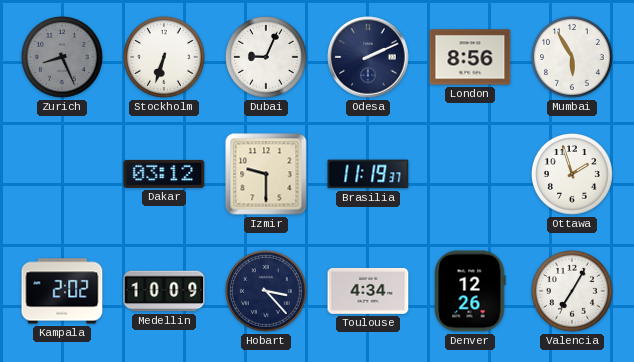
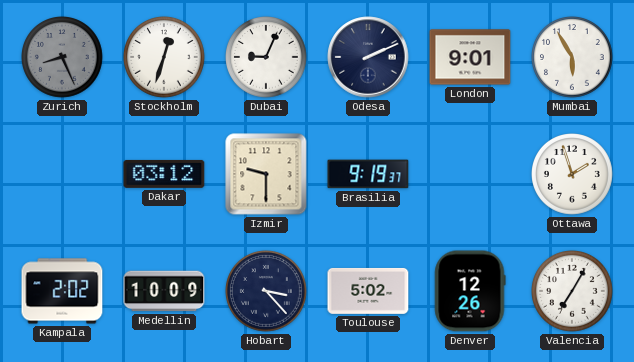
Stockholm: 6:33 -> 12:33 (165, 58)
London: 8:56 -> 9:01 (470, 57)
Brasilia: 11:19 -> 9:19 (368, 174)
Toulouse: 4:34 -> 5:02 (368, 291)
